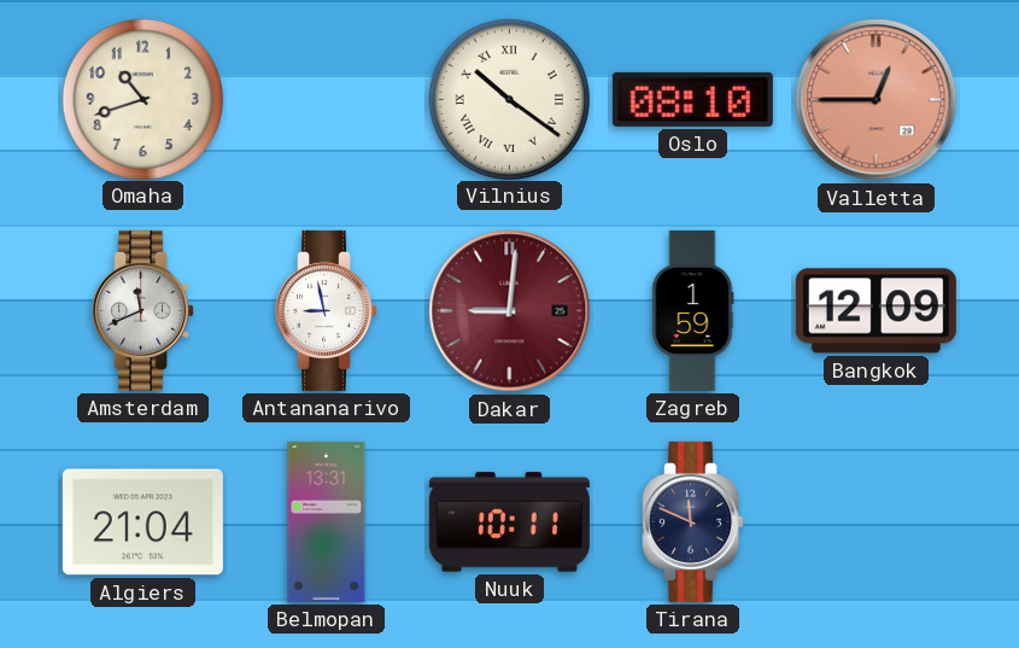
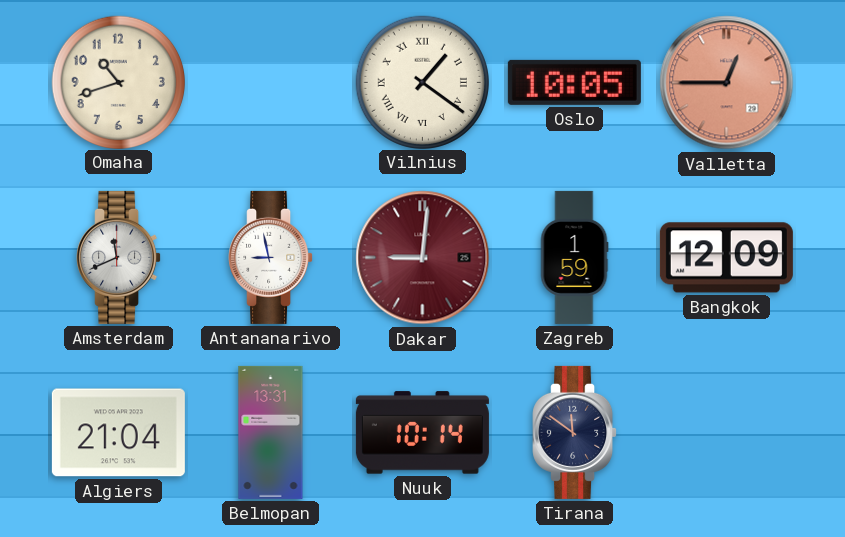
Vilnius: 10:21 -> 1:21 (422, 82)
Oslo: 08:10 -> 10:05 (574, 82)
Nuuk: 10:11 -> 10:14 (422, 433)
Tirana: 11:49 -> 11:51 (575, 432)
